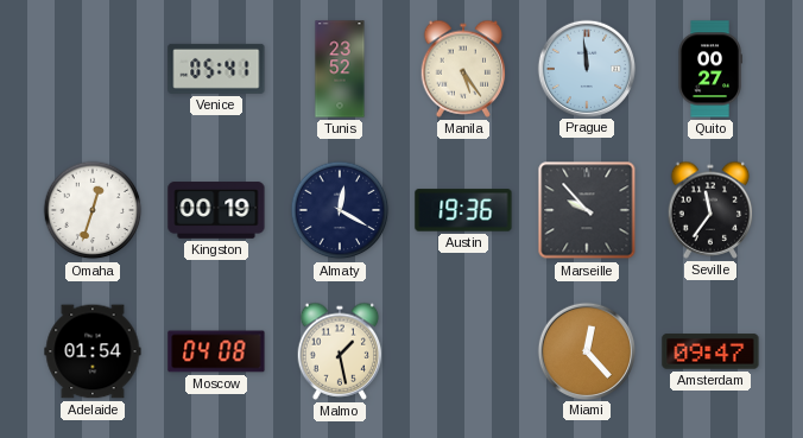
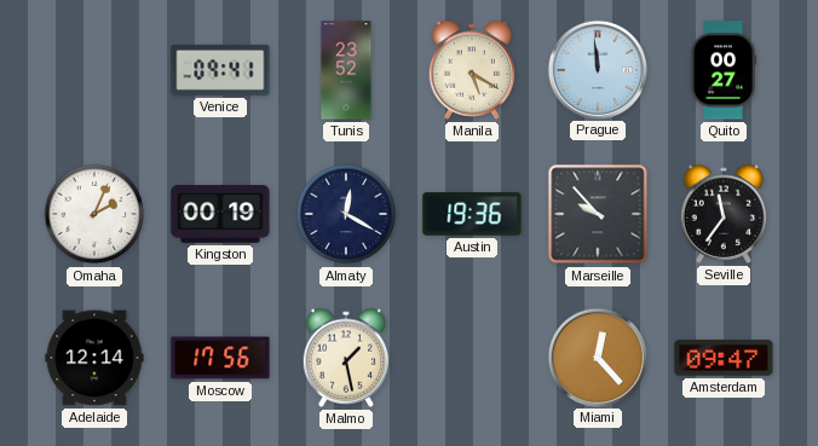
Venice: 05:41 -> 09:41 (220, 70)
Manila: 5:24 -> 5:20 (472, 70)
Omaha: 12:33 -> 2:04 (94, 214)
Adelaide: 01:54 -> 12:14 (94, 358)
Moscow: 04:08 -> 17:56 (220, 358)
